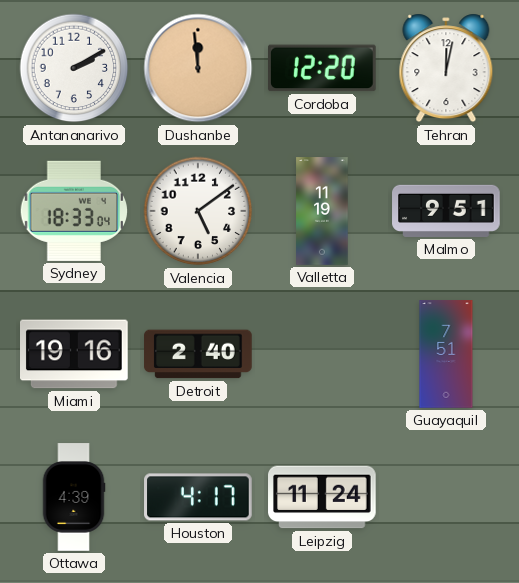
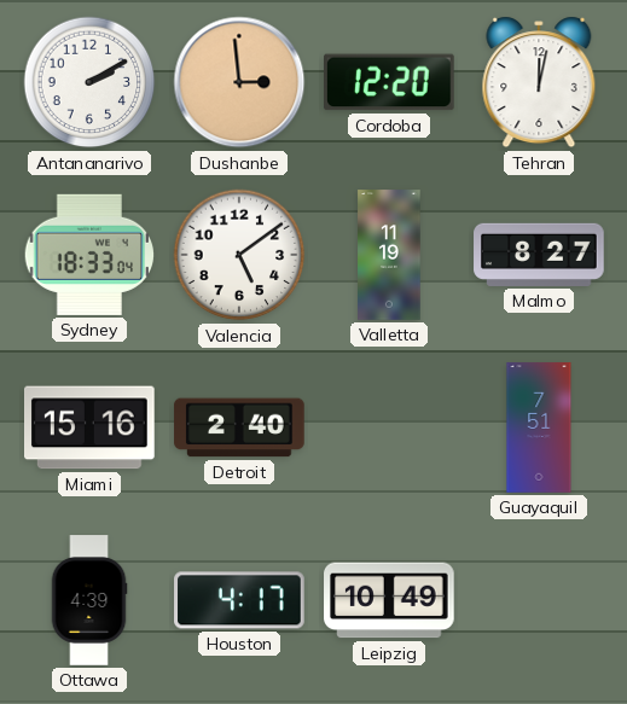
Dushanbe: 11:59 -> 2:59 (239, 82)
Malmo: 9:51 -> 8:27 (539, 255)
Miami: 19:16 -> 15:16 (91, 427)
Leipzig: 11:24 -> 10:49 (389, 600)
